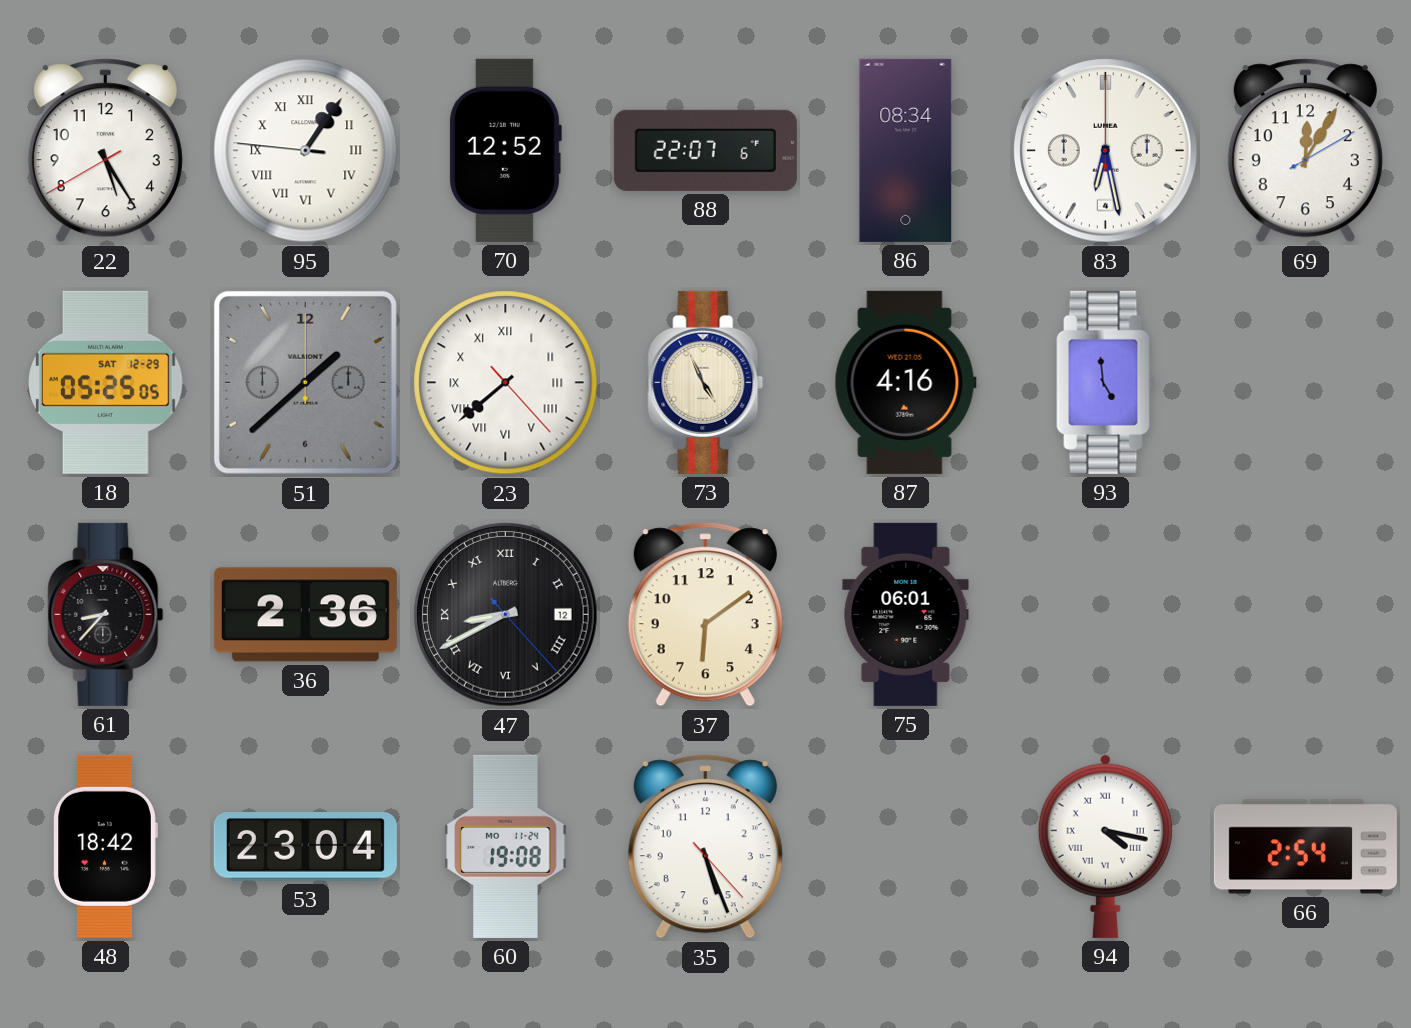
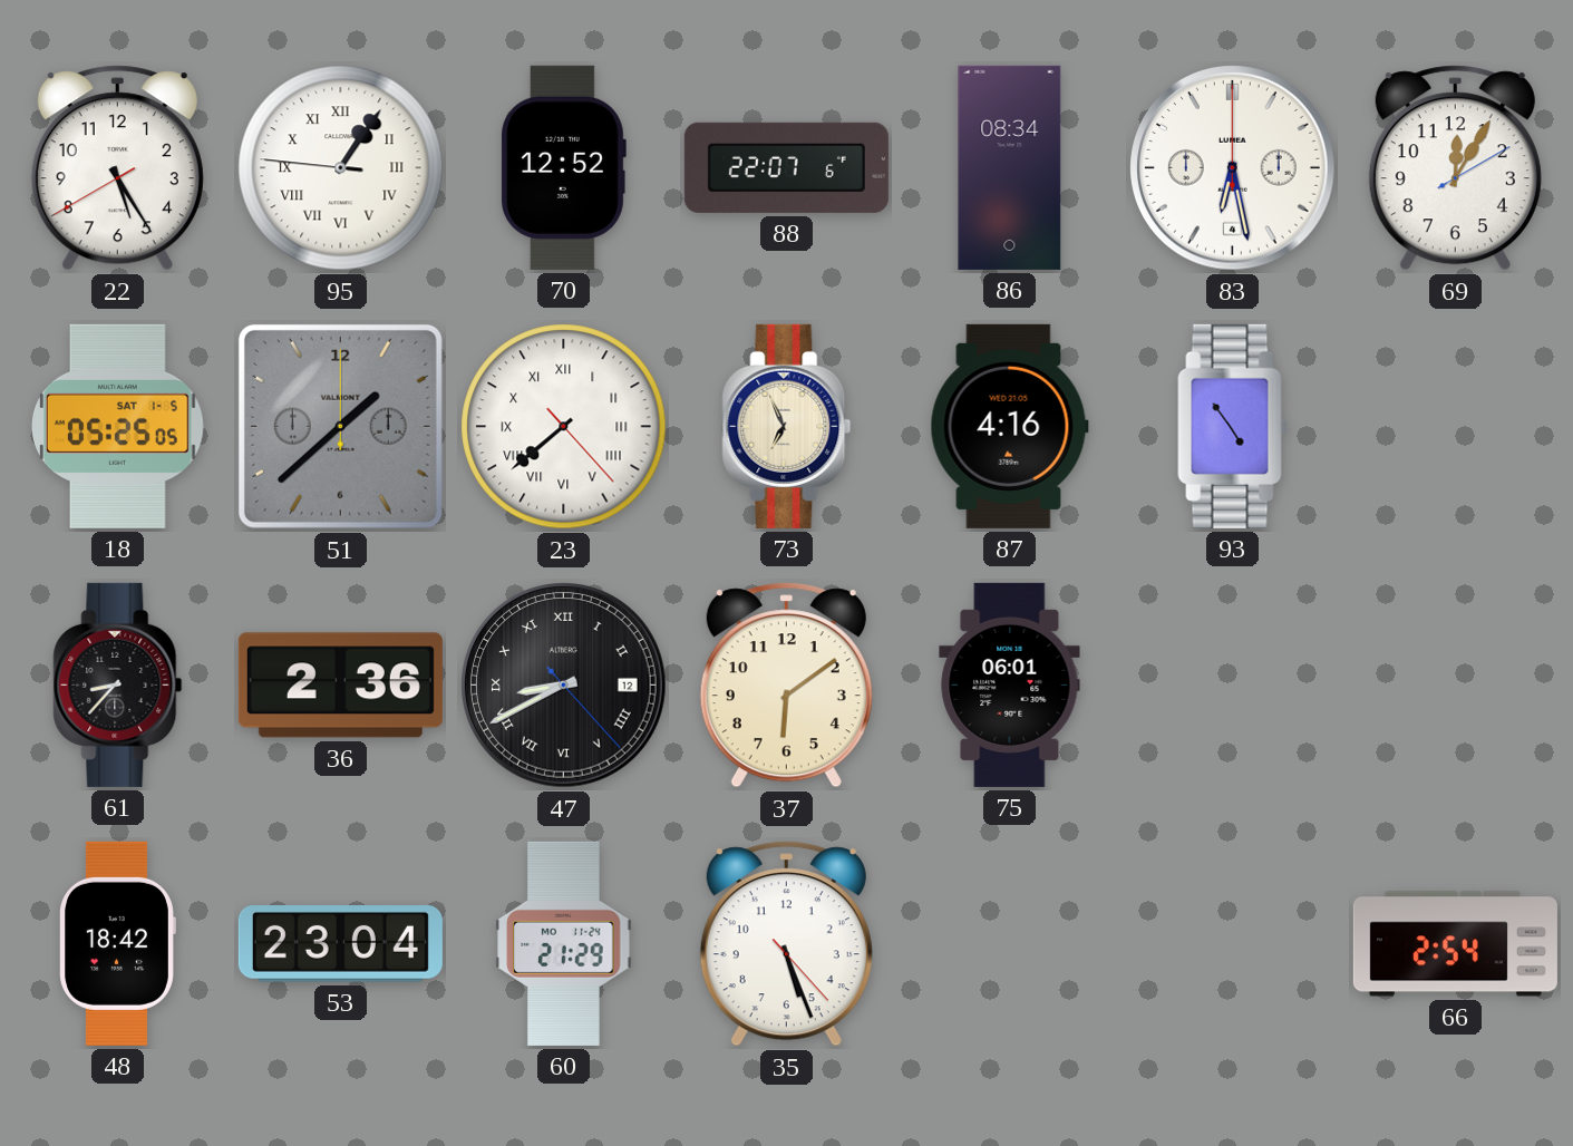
18 date: SAT 12-29 -> SAT 1-5 (118, 426)
73: 4:56 -> 6:56 (787, 426)
93: 4:59 -> 4:54 (1233, 426)
60: 19:08 -> 21:29 (564, 943)
94: 4:17 -> none (1105, 846)
